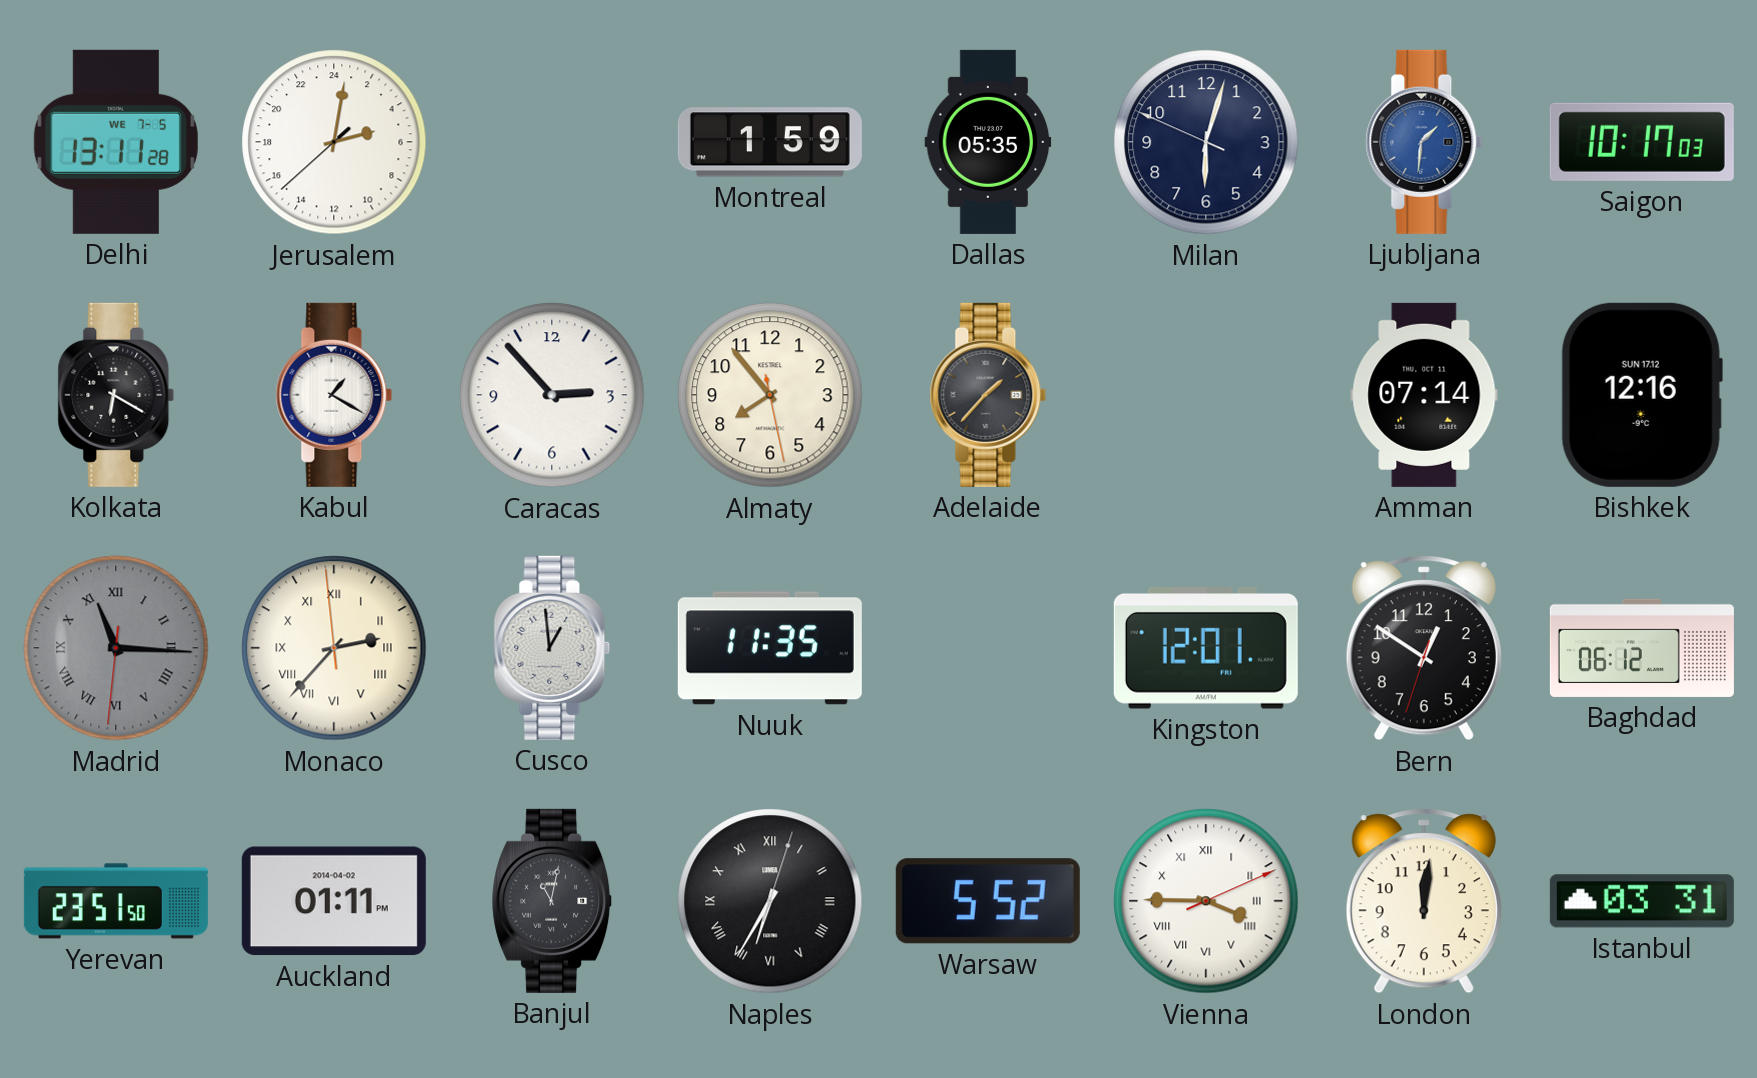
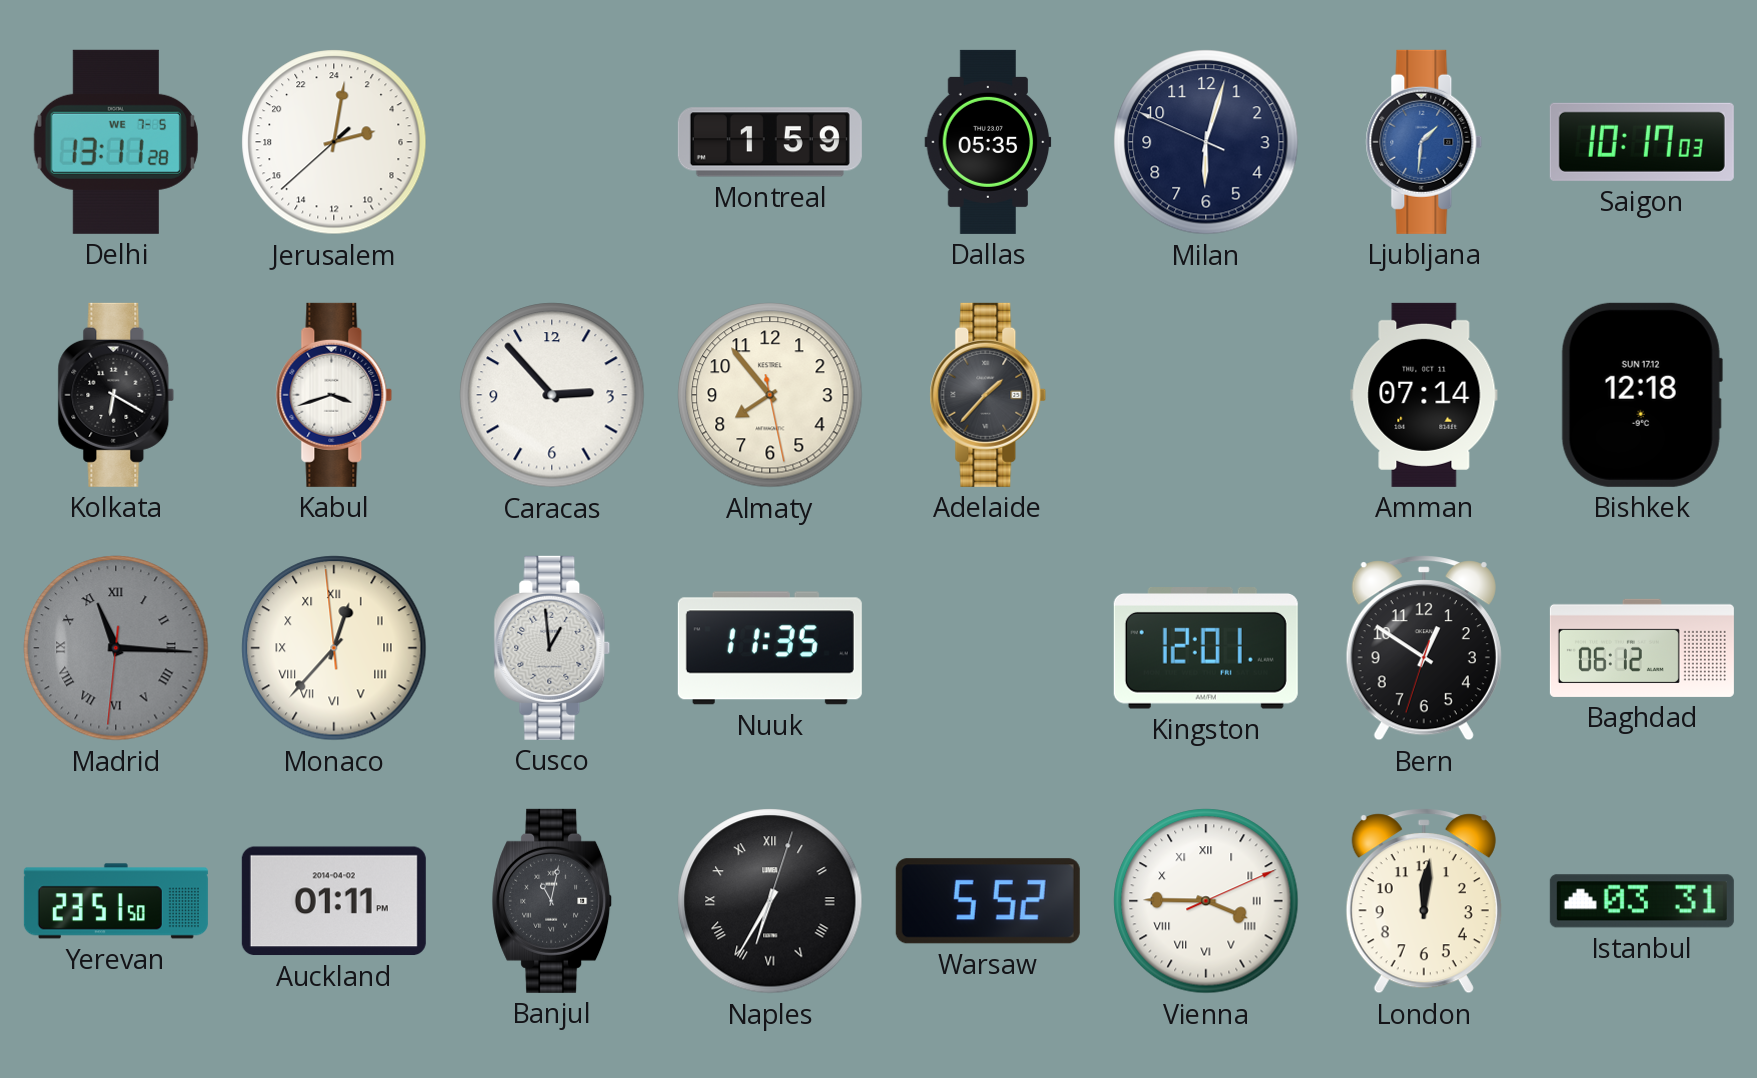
Kabul: 1:20 -> 3:42 (334, 395)
Bishkek: 12:16 -> 12:18 (1642, 395)
Monaco: 2:36 -> 12:36 (334, 648)
